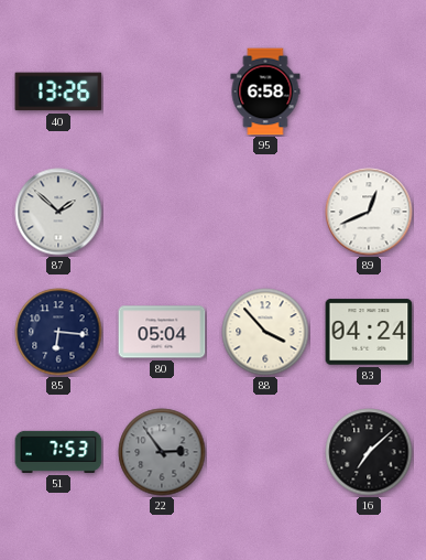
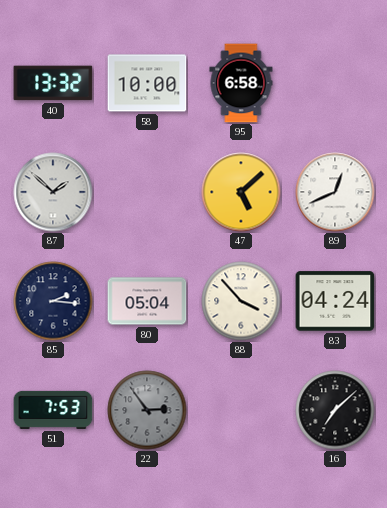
40: 13:26 -> 13:32 (53, 83)
58: none -> 10:00 (147, 83)
47: none -> 5:08 (241, 192)
85: 6:16 -> 2:16 (53, 301)
